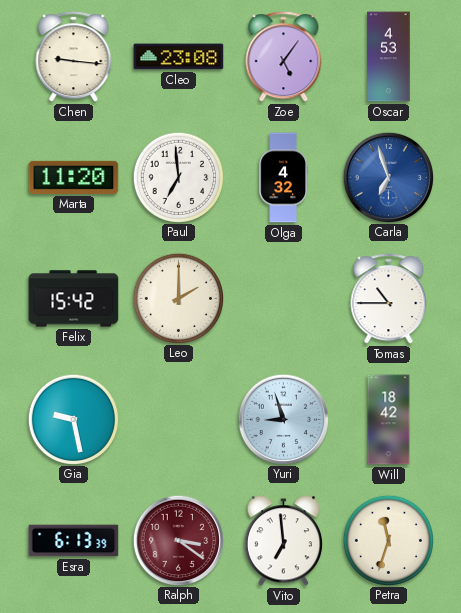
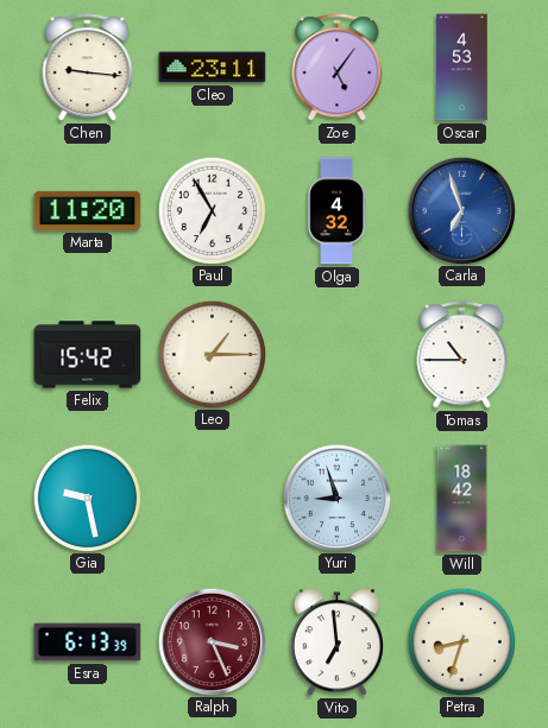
Cleo: 23:08 -> 23:11 (213, 68)
Paul: 6:59 -> 6:55 (212, 210)
Leo: 2:00 -> 1:15 (212, 354)
Ralph: 3:21 -> 3:26 (212, 641)
Petra: 11:33 -> 8:33 (461, 641)
